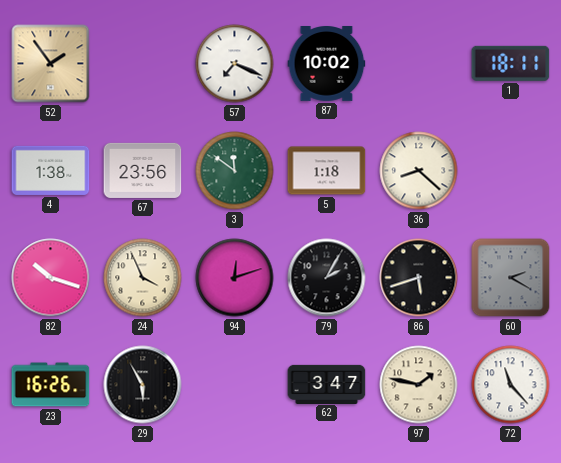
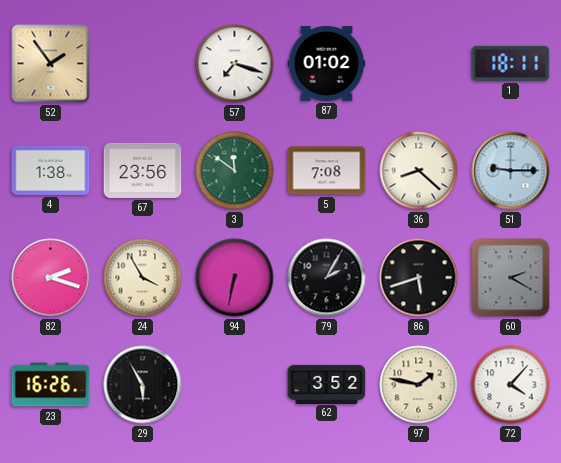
57: 7:19 -> 7:18 (235, 64)
87: 10:02 -> 01:02 (327, 64)
5: 1:18 -> 7:08 (327, 171)
51: none -> 9:15 (511, 171)
82: 10:18 -> 2:18 (51, 278)
24: 3:56 -> 3:55 (143, 278)
94: 12:12 -> 6:32 (235, 278)
62: 3:47 -> 3:52 (327, 384)
72: 11:23 -> 4:07 (511, 385)
